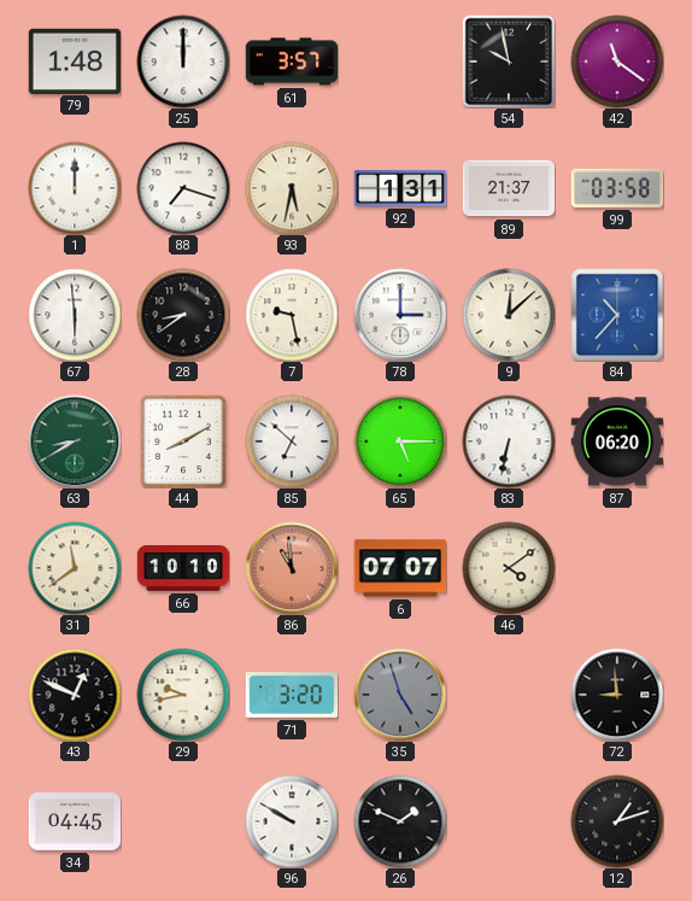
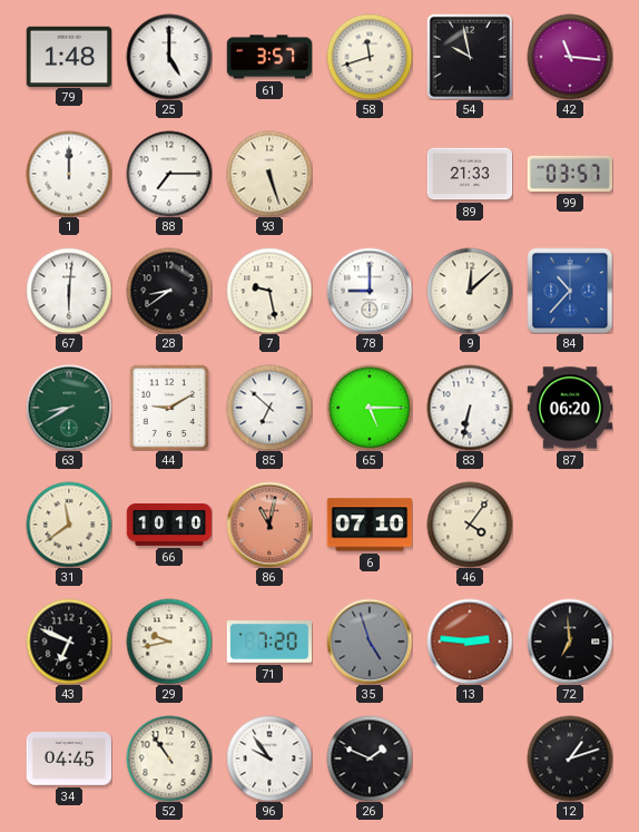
25: 12:00 -> 5:00 (169, 57)
58: none -> 11:42 (370, 57)
42: 11:21 -> 11:16 (570, 57)
88: 7:18 -> 7:15 (169, 174)
93: 5:32 -> 5:27 (269, 174)
92: 1:31 -> none (400, 188)
89: 21:37 -> 21:33 (470, 174)
99: 03:58 -> 03:57 (570, 174)
67: 5:59 -> 6:01 (69, 291)
78: 3:00 -> 9:00 (370, 291)
44: 8:10 -> 9:10 (169, 408)
86: 10:59 -> 11:02 (269, 525)
6: 07:07 -> 07:10 (370, 525)
46: 4:09 -> 4:06 (470, 525)
43: 12:49 -> 6:49 (69, 642)
71: 3:20 -> 7:20 (269, 642)
13: none -> 2:46 (470, 642)
72: 8:59 -> 6:59 (570, 642)
52: none -> 10:54 (169, 758)
96: 9:50 -> 9:54 (269, 758)
